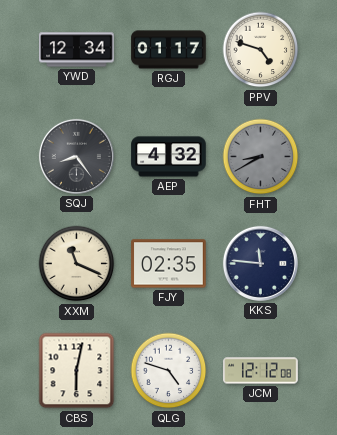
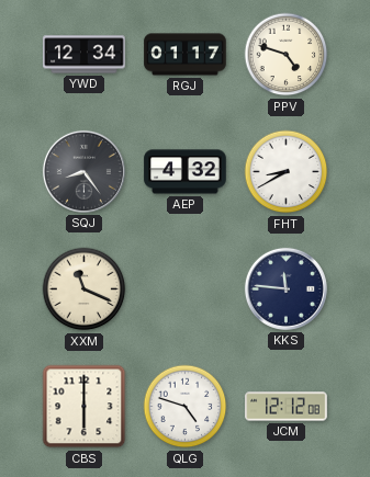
FHT dial: grey -> white (287, 172)
FJY: 02:35 -> none (169, 264)
CBS: 6:02 -> 6:00 (85, 407)
